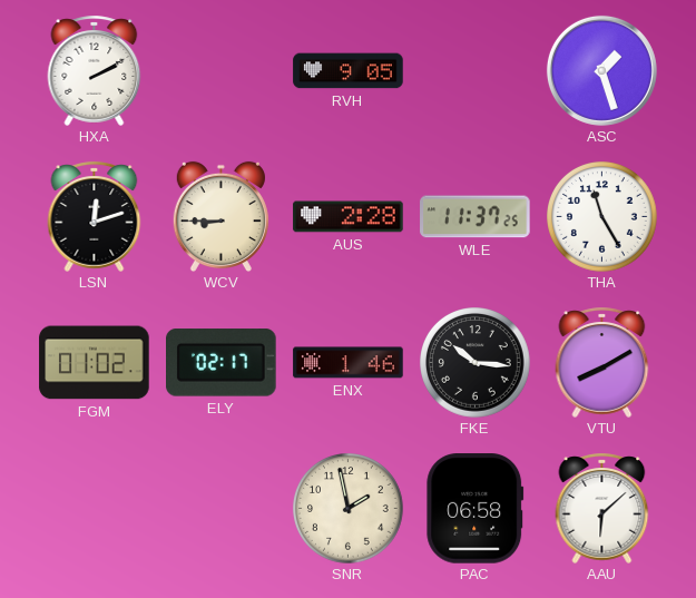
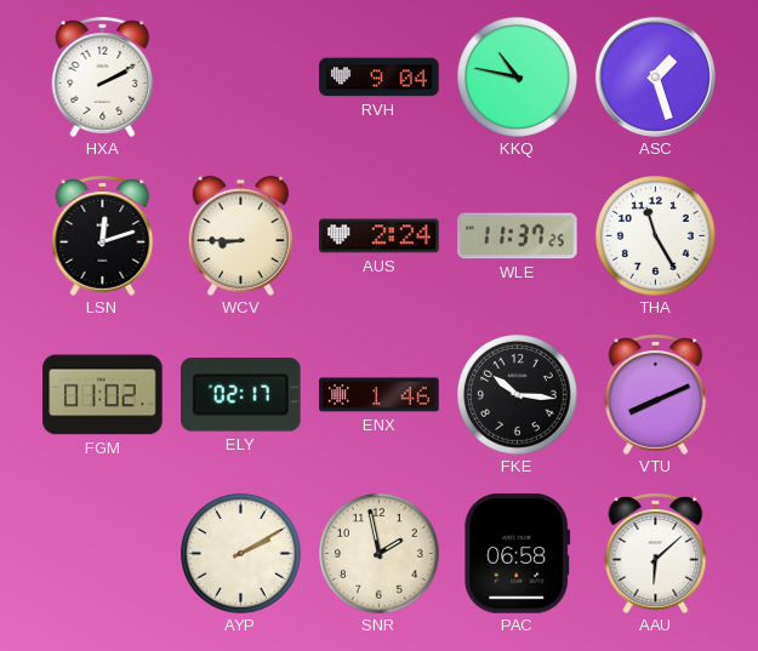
RVH: 9:05 -> 9:04 (380, 78)
KKQ: none -> 10:47 (518, 78)
AUS: 2:28 -> 2:24 (380, 236)
VTU: 8:10 -> 8:11 (656, 394)
AYP: none -> 2:10 (241, 554)
